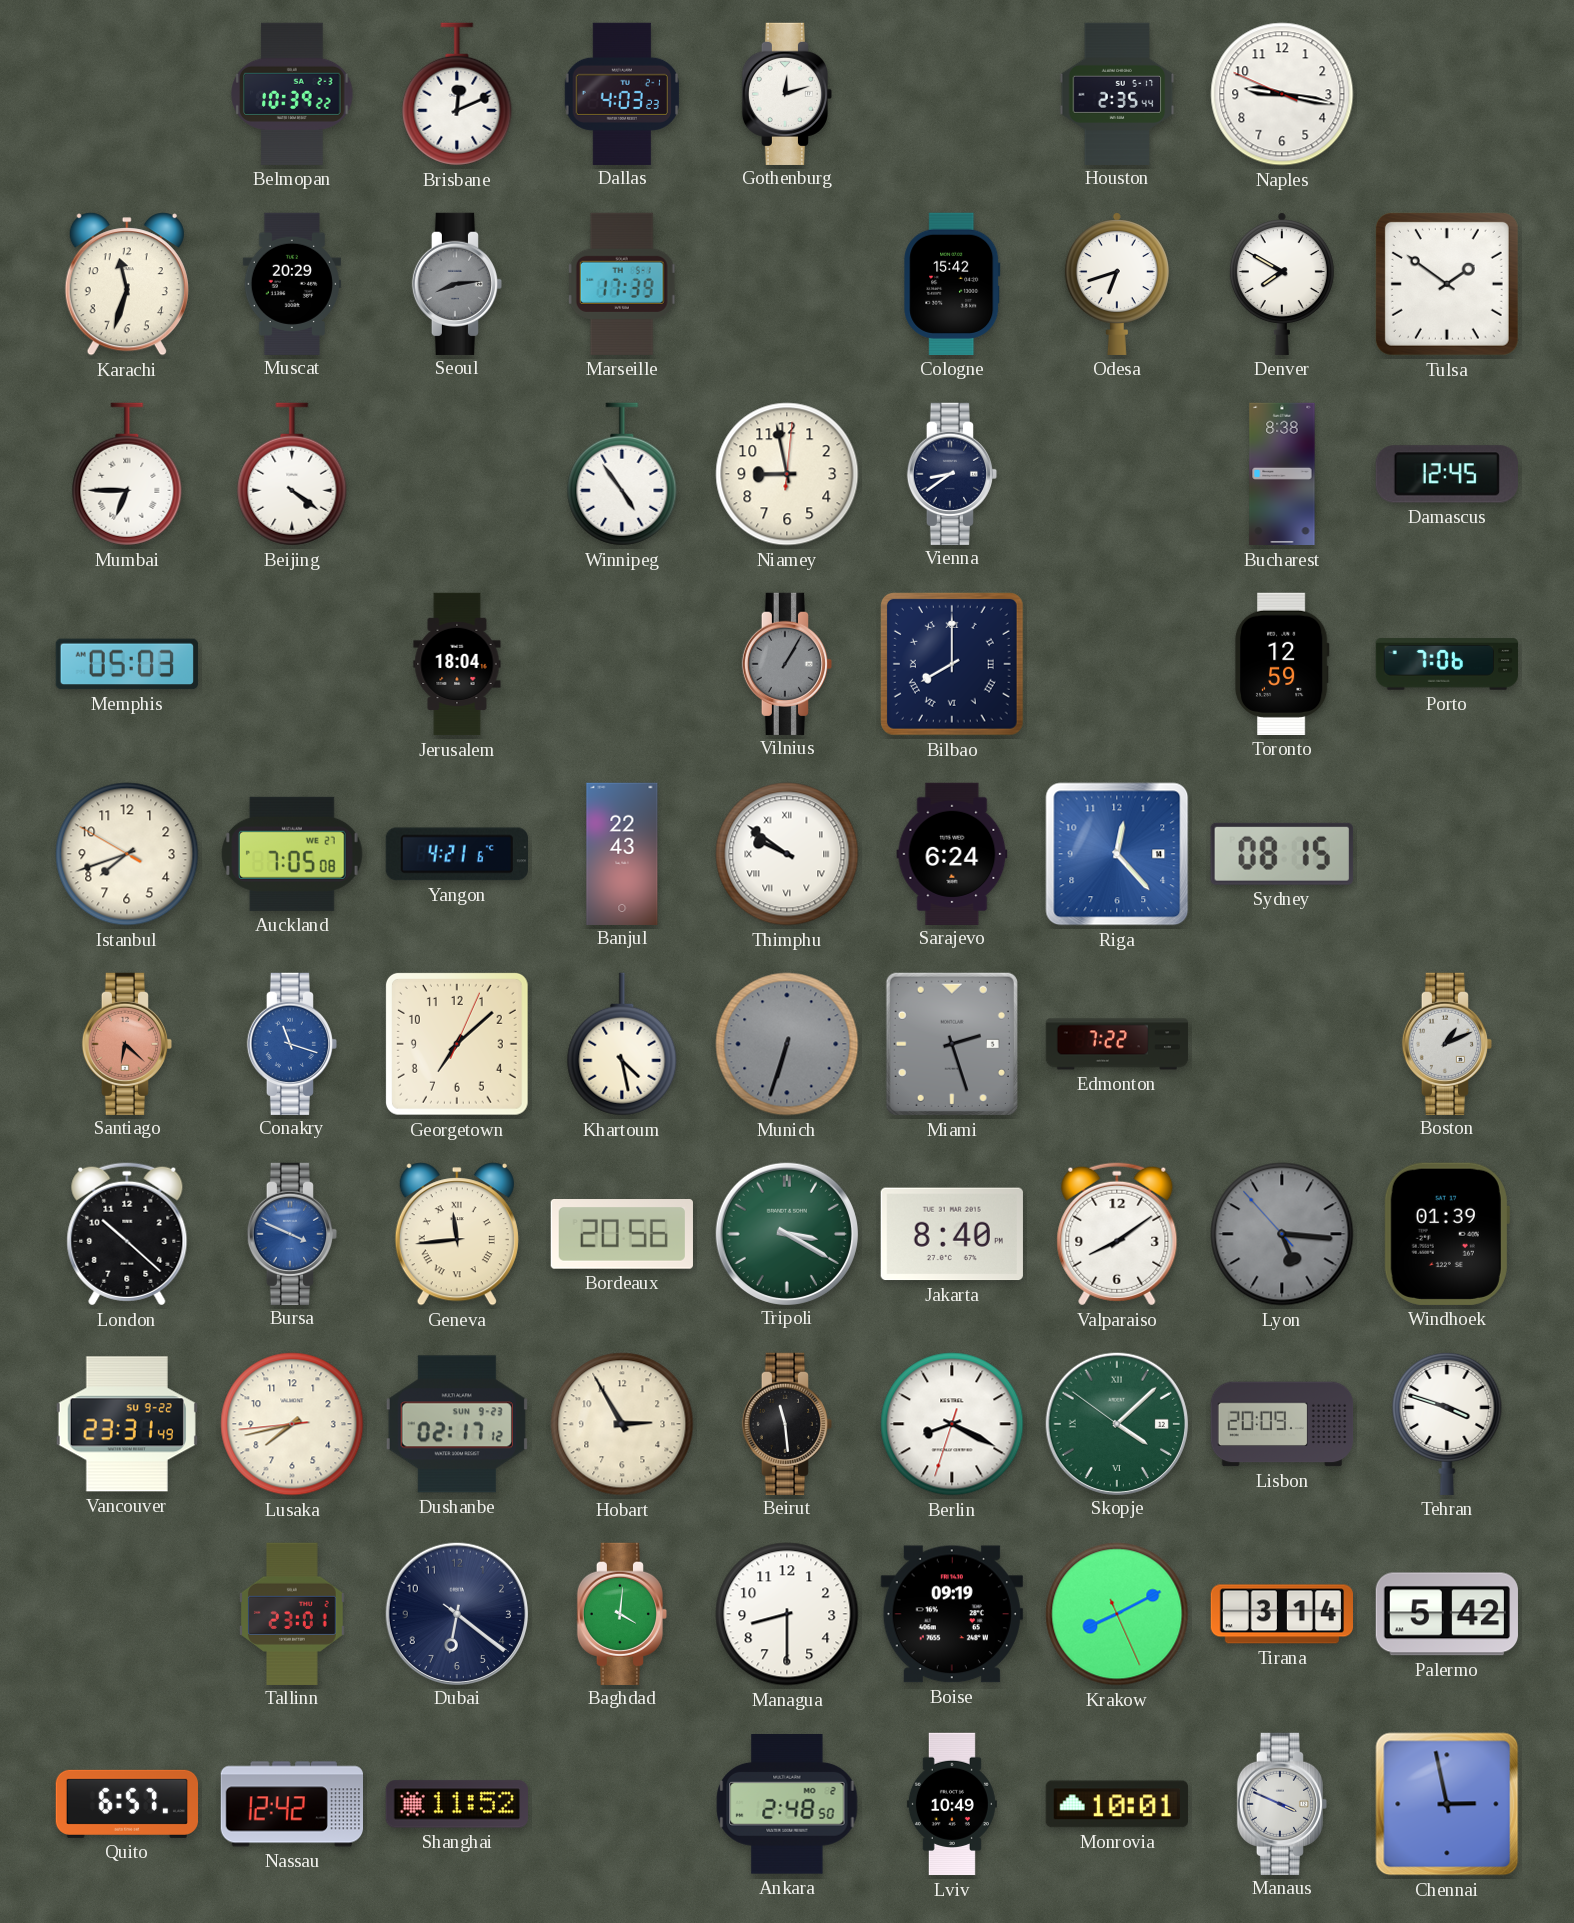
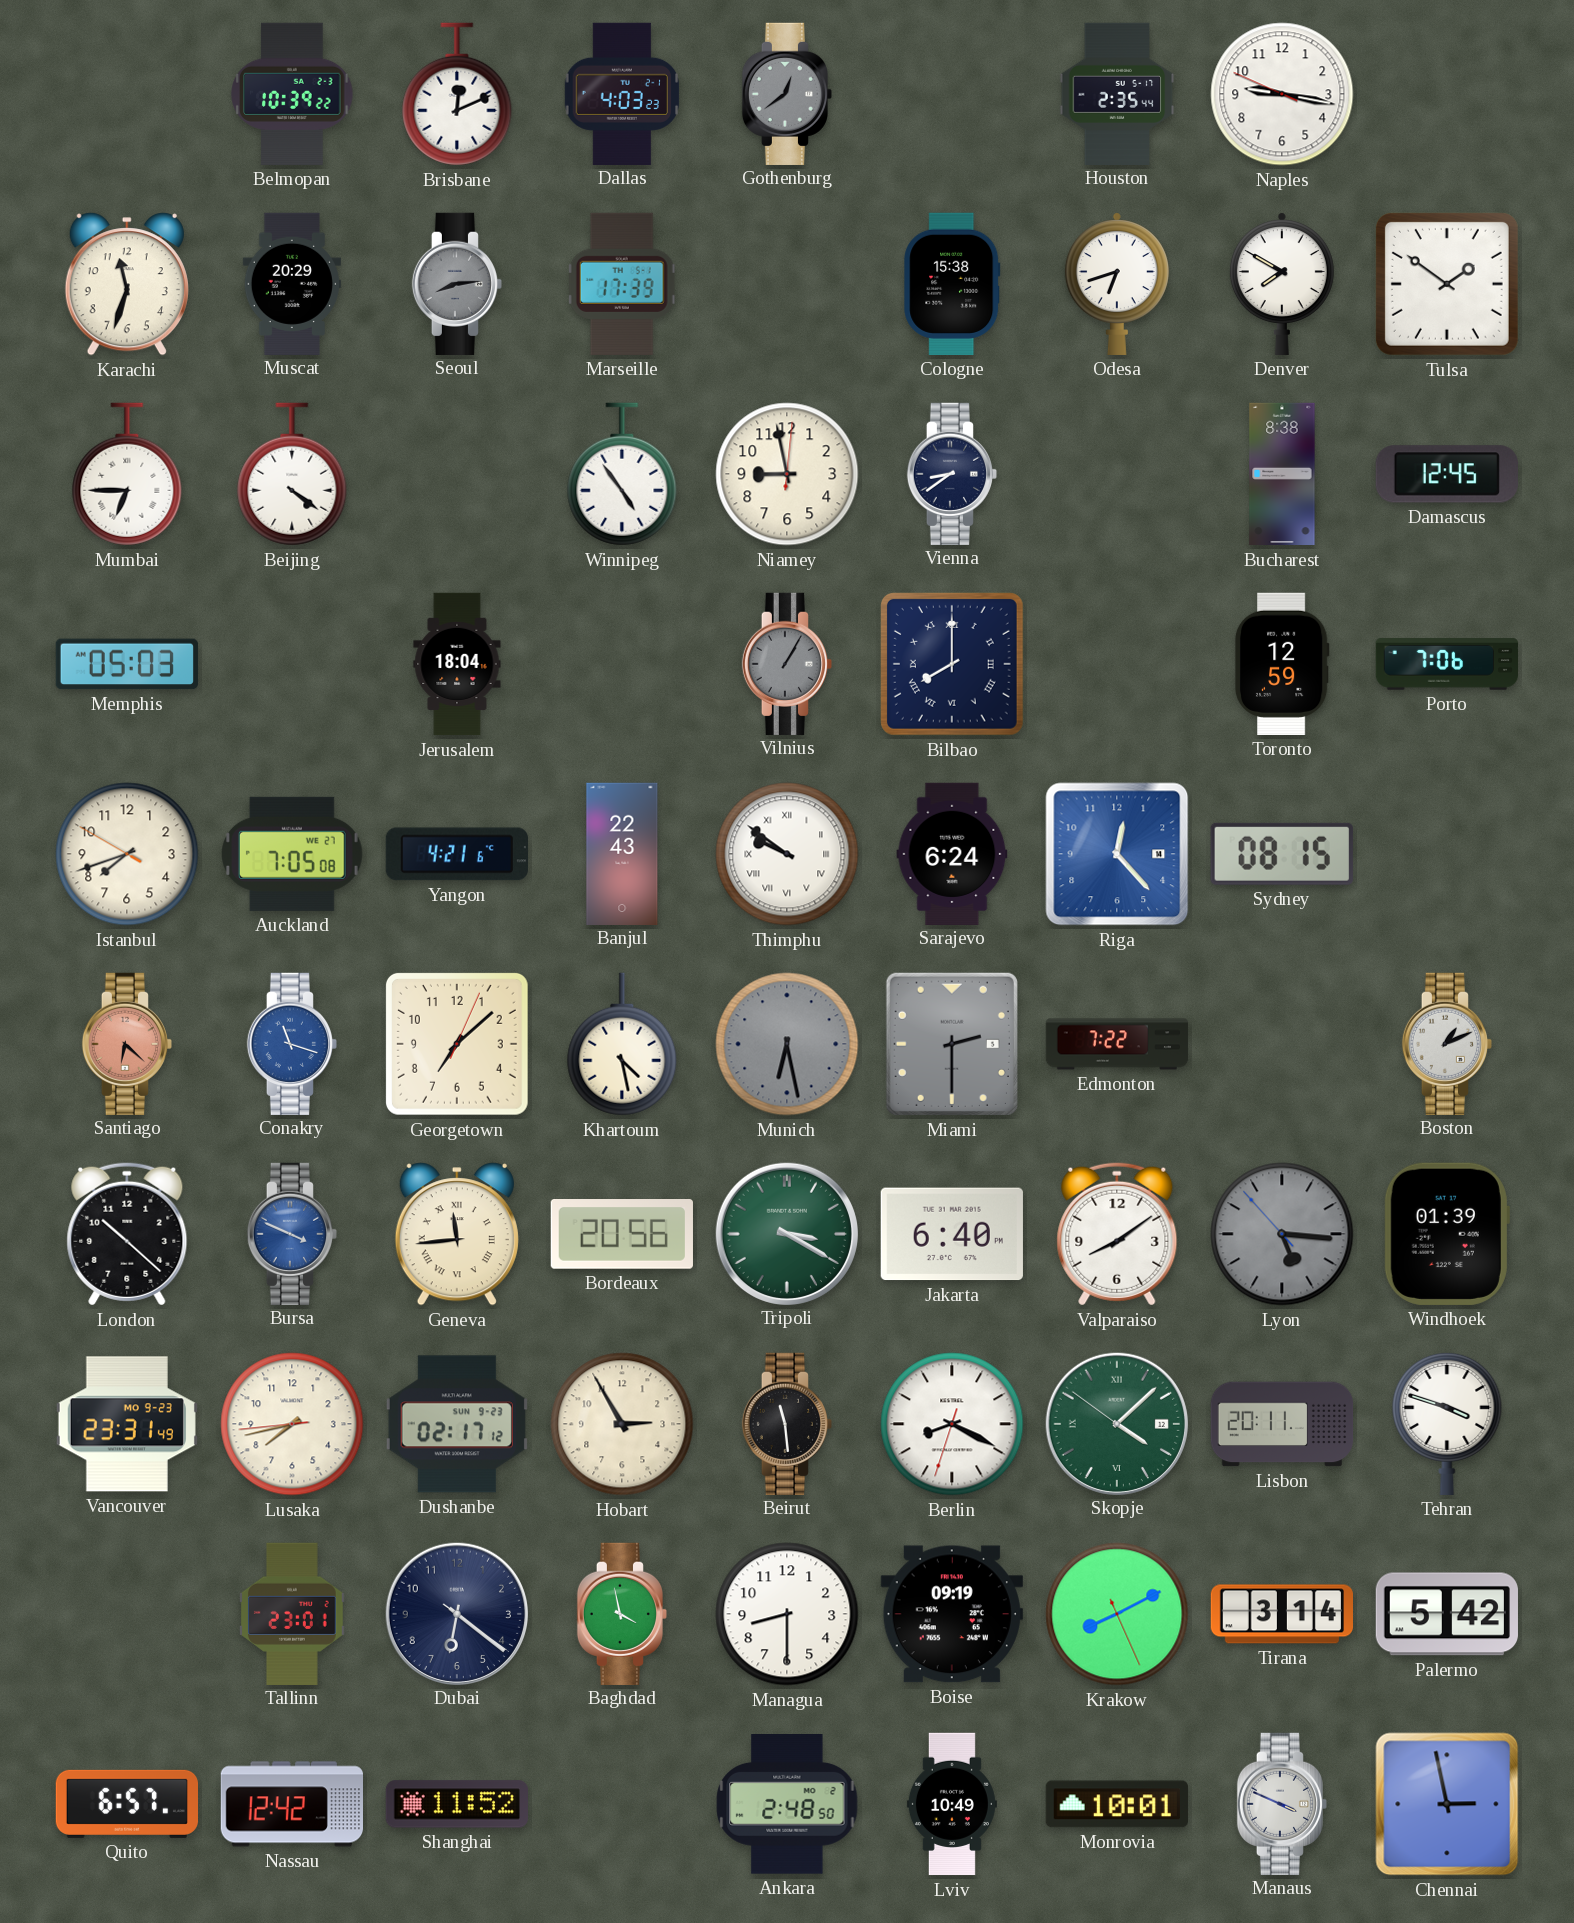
Gothenburg: 12:12 -> 12:39 (786, 93)
Gothenburg dial: white -> grey (786, 93)
Cologne: 15:42 -> 15:38 (952, 284)
Munich: 6:33 -> 6:28 (787, 1044)
Miami: 2:27 -> 2:30 (952, 1044)
Jakarta: 8:40 -> 6:40 (952, 1234)
Vancouver date: SU 9-22 -> MO 9-23 (127, 1424)
Lisbon: 20:09 -> 20:11 (1282, 1424)
Baghdad: 4:01 -> 3:58 (621, 1613)
